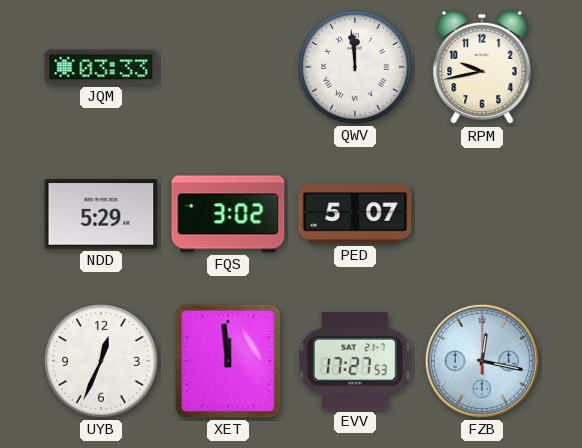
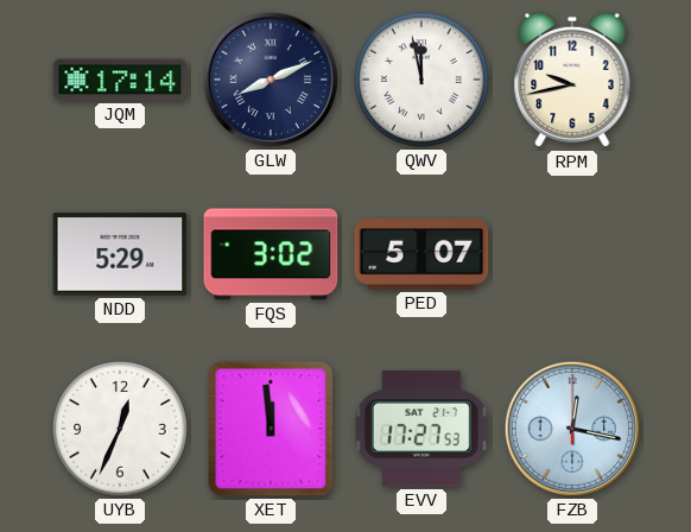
JQM: 03:33 -> 17:14 (120, 80)
GLW: none -> 8:11 (271, 80)
QWV: 11:59 -> 11:58 (421, 80)
